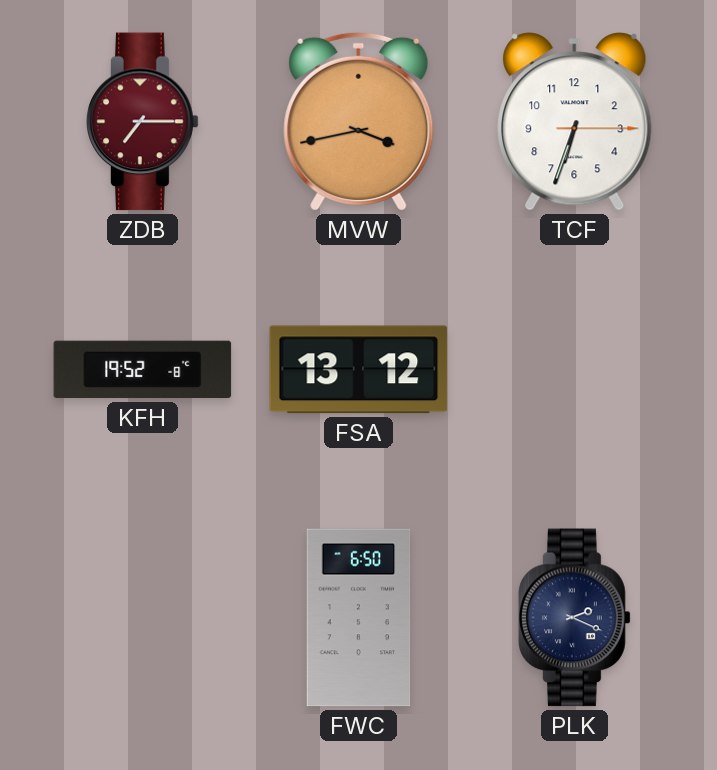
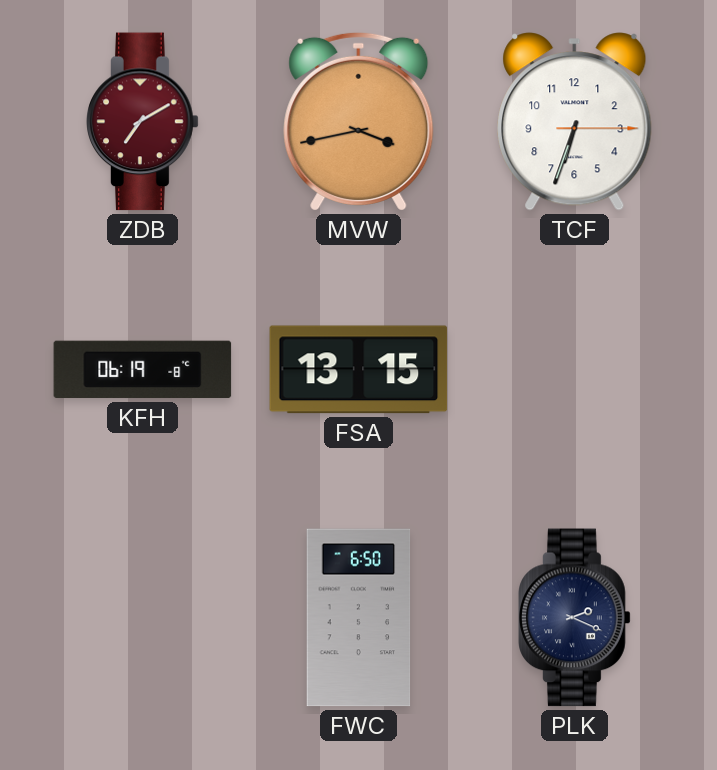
ZDB: 7:15 -> 7:10 (143, 122)
KFH: 19:52 -> 06:19 (143, 370)
FSA: 13:12 -> 13:15 (359, 370)
